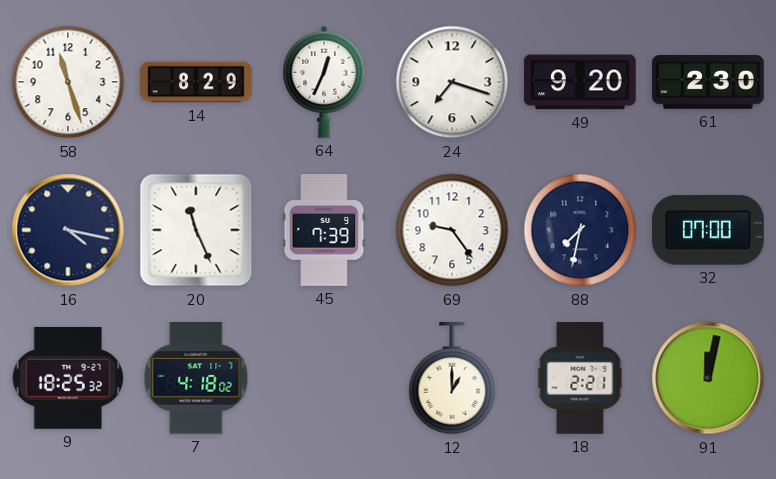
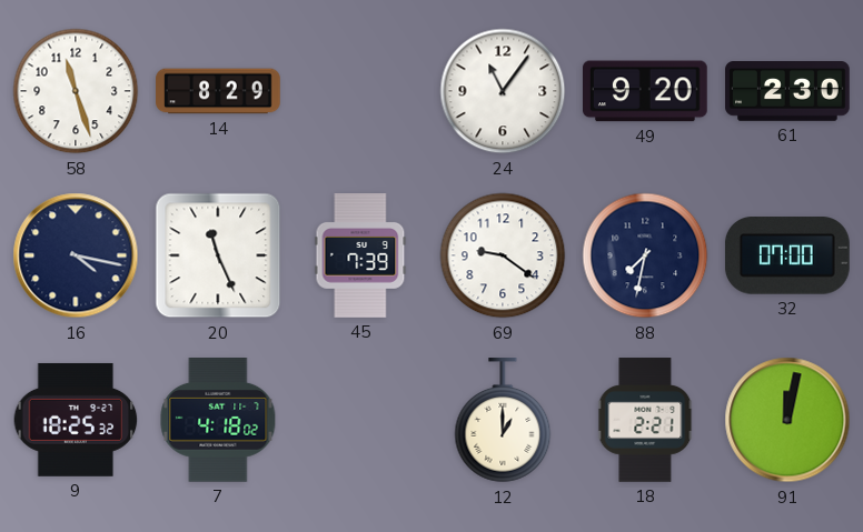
64: 12:34 -> none (324, 82)
24: 7:18 -> 11:06 (503, 91)
69: 9:24 -> 9:21 (503, 255)
